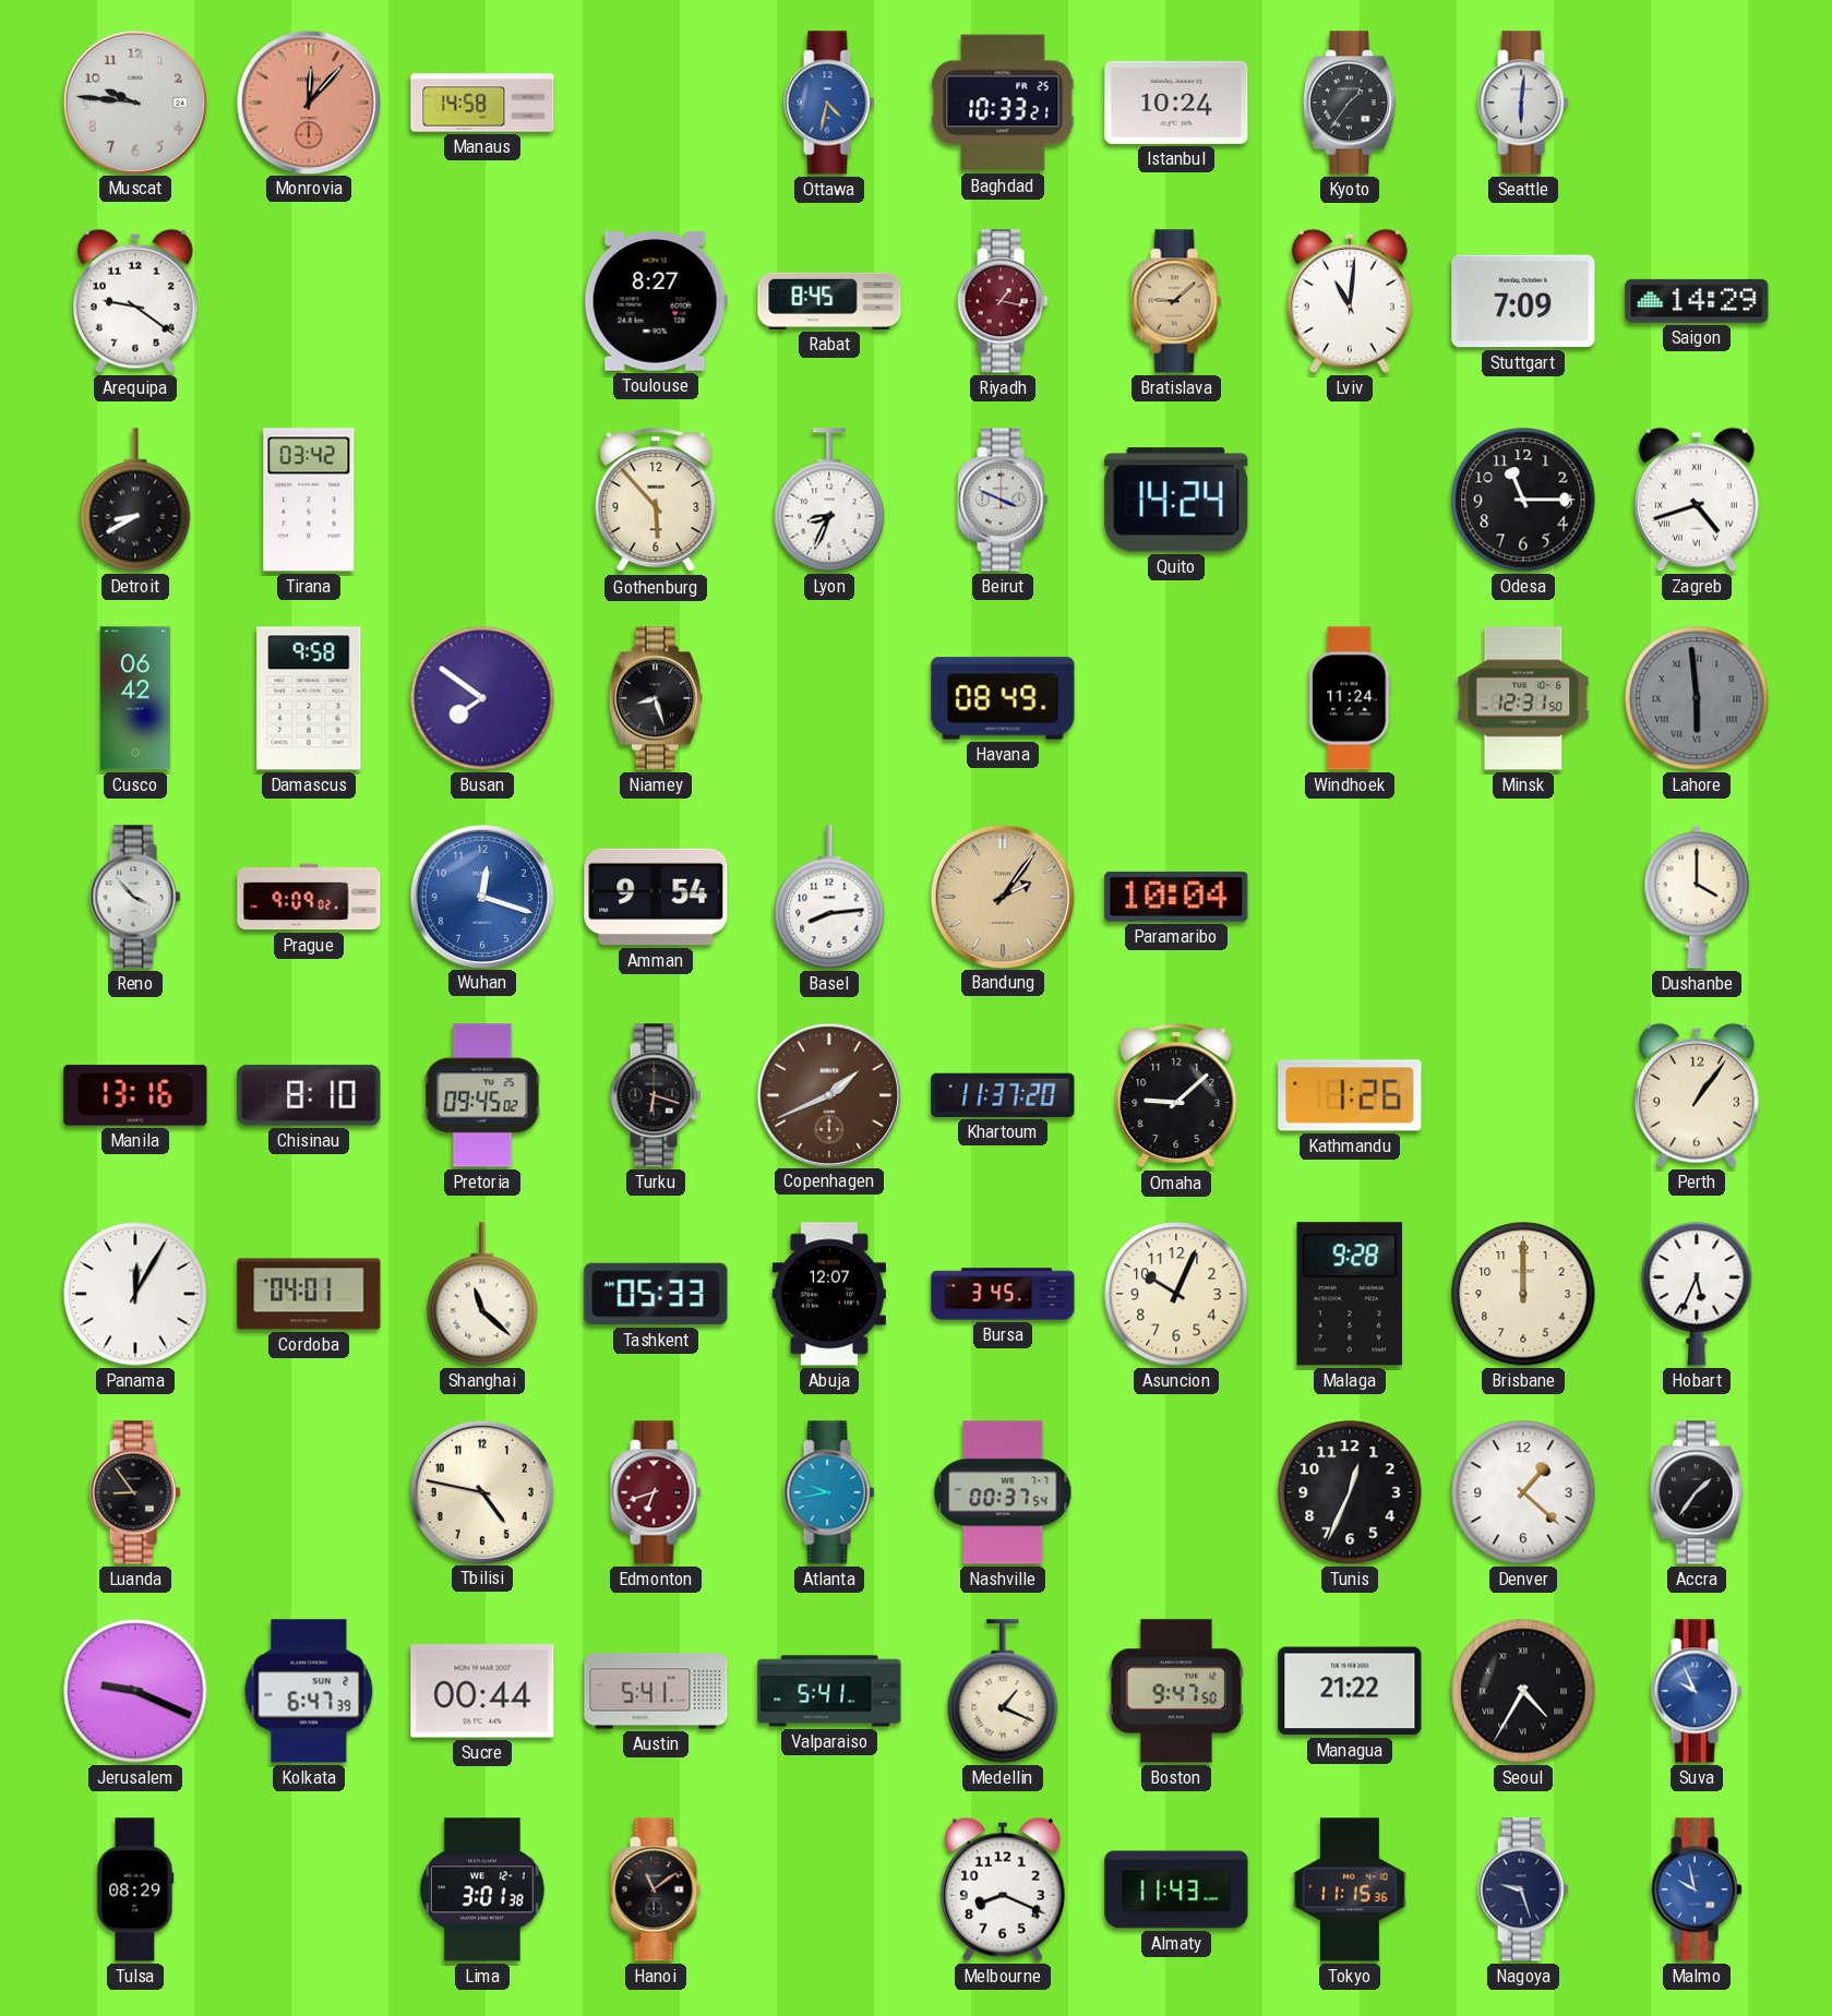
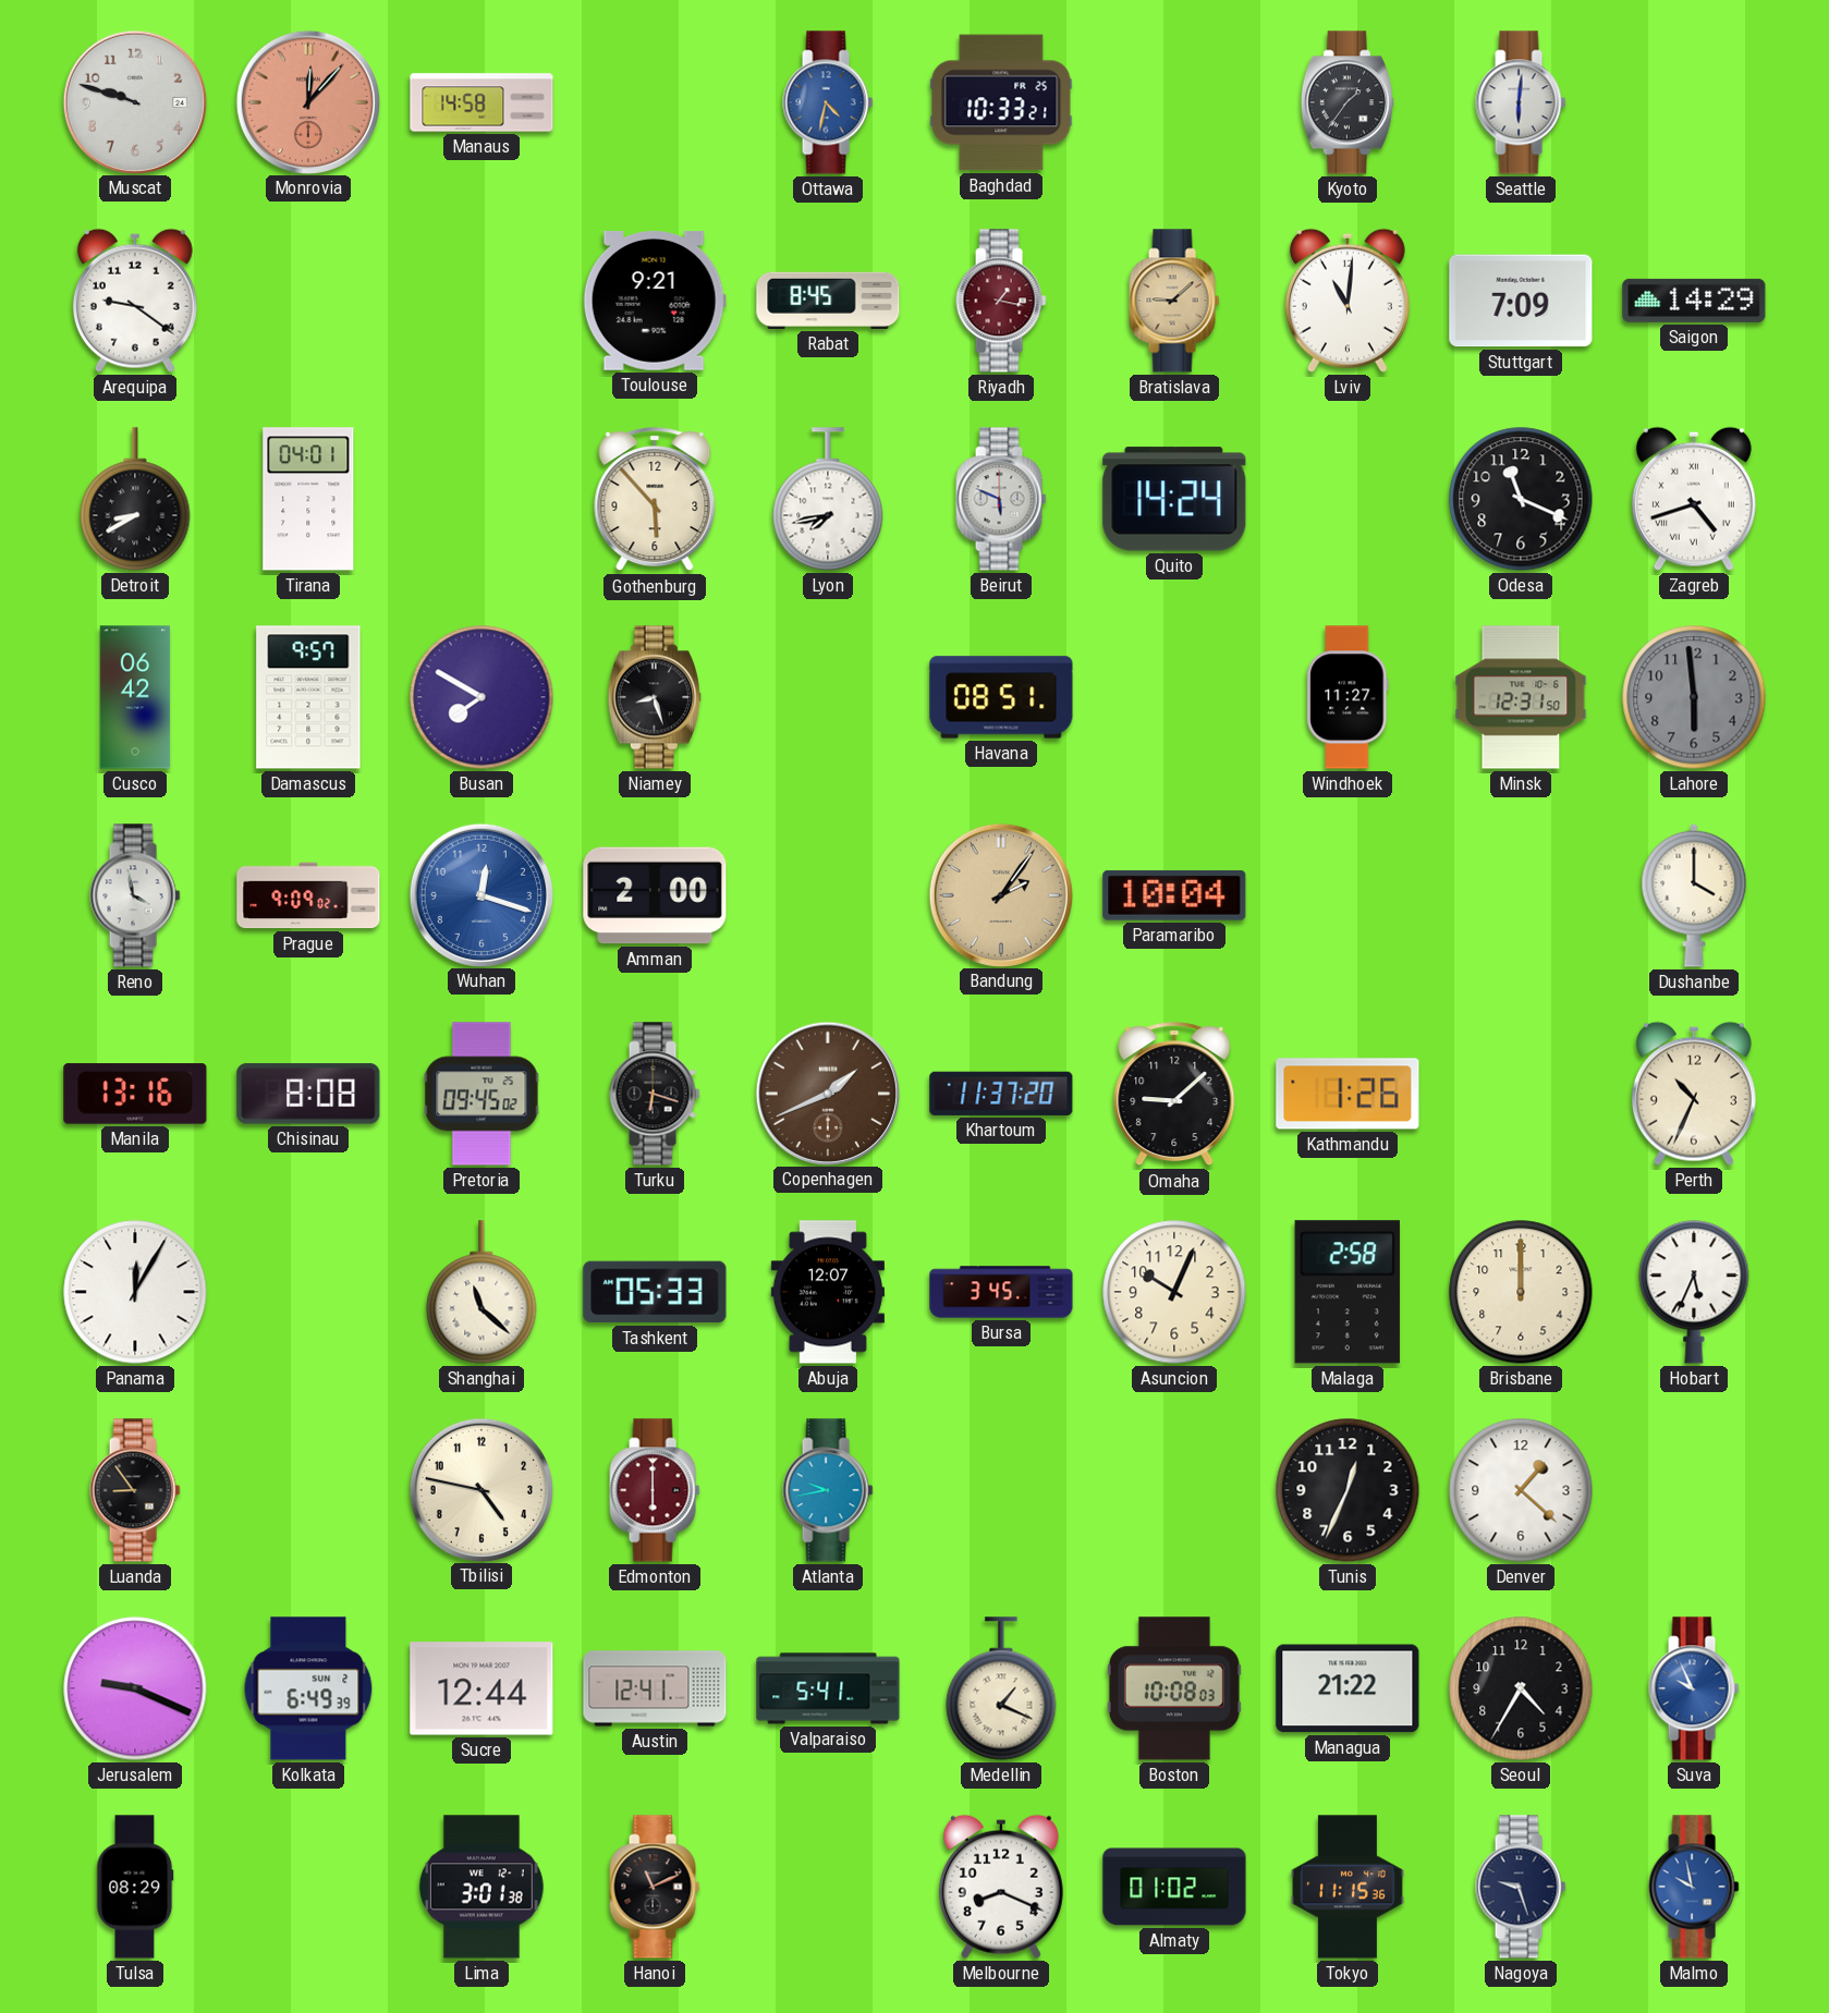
Muscat: 9:46 -> 9:48 (134, 101)
Istanbul: 10:24 -> none (1176, 103)
Toulouse: 8:27 -> 9:21 (655, 301)
Tirana: 03:42 -> 04:01 (308, 499)
Lyon: 8:34 -> 7:43 (828, 499)
Beirut: 3:49 -> 5:49 (1001, 499)
Odesa: 11:15 -> 11:19 (1521, 499)
Damascus: 9:58 -> 9:57 (308, 697)
Busan: 7:51 -> 7:50 (481, 697)
Havana: 08:49 -> 08:51 (1001, 697)
Windhoek: 11:24 -> 11:27 (1348, 697)
Lahore numerals: Roman -> Arabic (1694, 697)
Reno: 3:53 -> 3:58 (135, 895)
Amman: 9:54 -> 2:00 (655, 895)
Basel: 8:14 -> none (829, 897)
Chisinau: 8:10 -> 8:08 (308, 1094)
Perth: 1:06 -> 10:34 (1694, 1094)
Cordoba: 04:01 -> none (309, 1294)
Malaga: 9:28 -> 2:58 (1348, 1292)
Edmonton: 6:42 -> 6:00 (655, 1490)
Nashville: 00:37 -> none (1003, 1492)
Accra: 1:36 -> none (1697, 1492)
Kolkata: 6:47 -> 6:49 (308, 1688)
Sucre: 00:44 -> 12:44 (481, 1688)
Austin: 5:41 -> 12:41 (655, 1688)
Boston: 9:47 -> 10:08 (1174, 1688)
Seoul numerals: Roman -> Arabic (1521, 1688)
Hanoi: 11:09 -> 11:11 (655, 1887)
Almaty: 11:43 -> 01:02 (1174, 1887)
